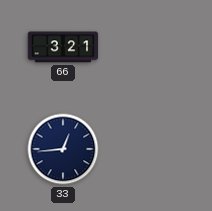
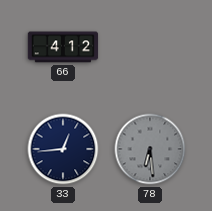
66: 3:21 -> 4:12 (63, 47)
78: none -> 6:29 (150, 149)
